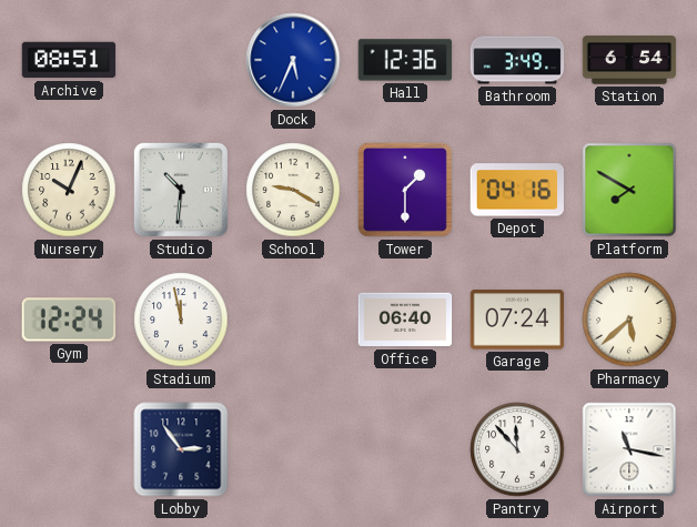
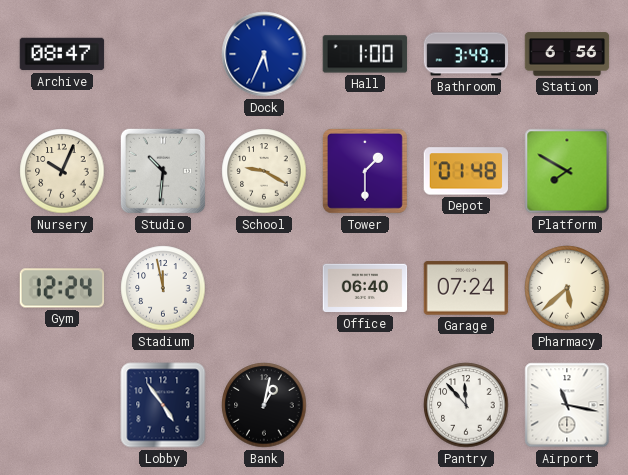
Archive: 08:51 -> 08:47 (62, 54)
Hall: 12:36 -> 1:00 (365, 54)
Station: 6:54 -> 6:56 (567, 54)
Depot: 04:16 -> 01:48 (466, 171)
Lobby: 2:54 -> 4:54 (163, 405)
Bank: none -> 1:02 (264, 405)
